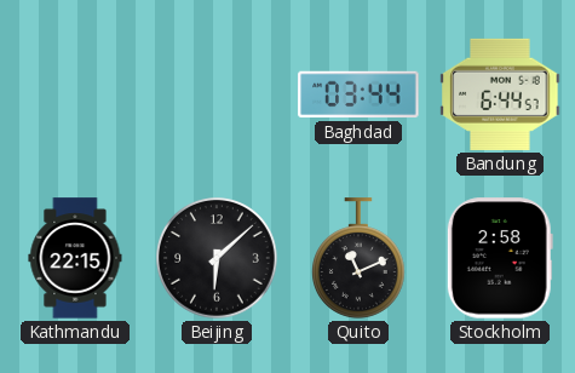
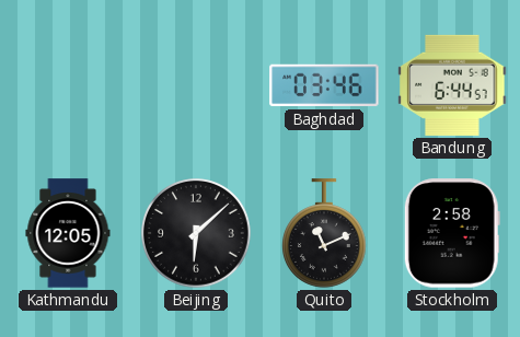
Baghdad: 03:44 -> 03:46 (324, 85)
Kathmandu: 22:15 -> 12:05 (68, 233)
